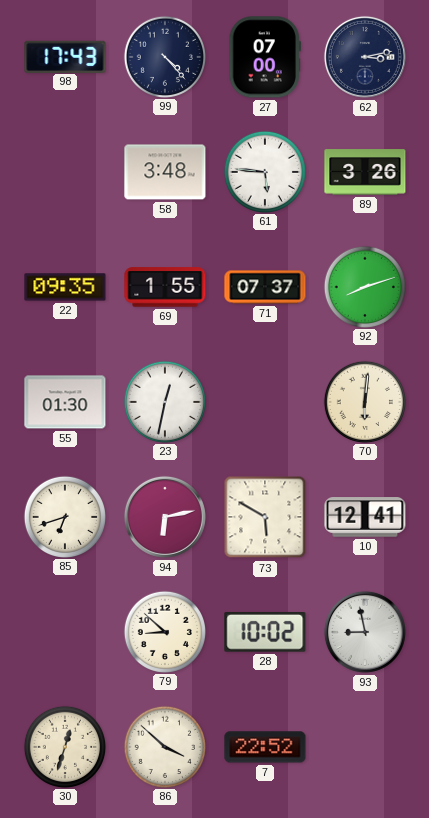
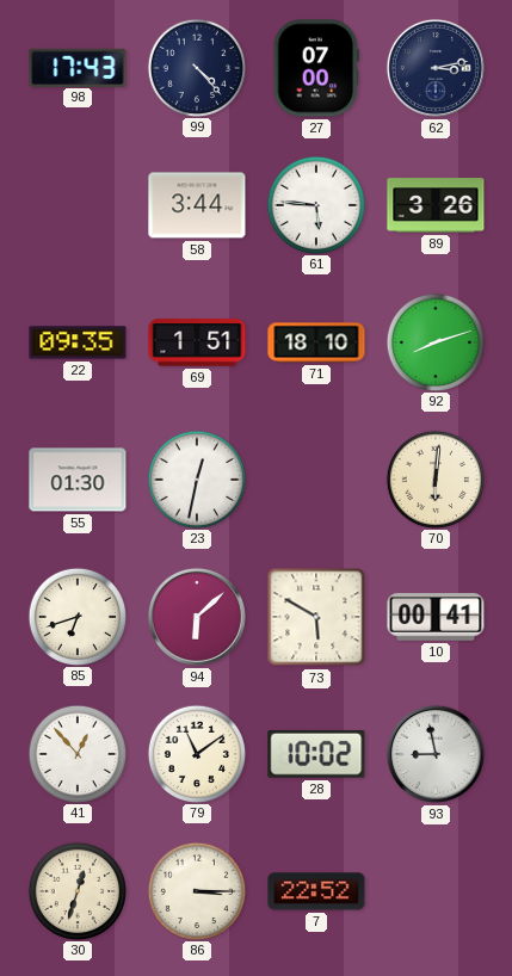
58: 3:48 -> 3:44 (197, 205)
69: 1:55 -> 1:51 (197, 342)
71: 07:37 -> 18:10 (316, 342)
94: 6:13 -> 6:08 (197, 617)
10: 12:41 -> 00:41 (436, 617)
41: none -> 12:53 (76, 753)
79: 8:52 -> 11:09 (196, 753)
86: 3:52 -> 3:15 (196, 890)
